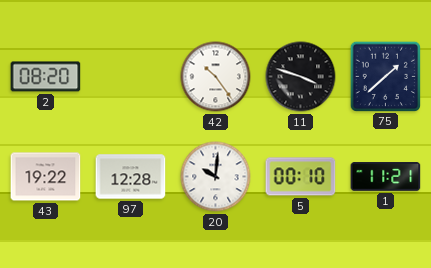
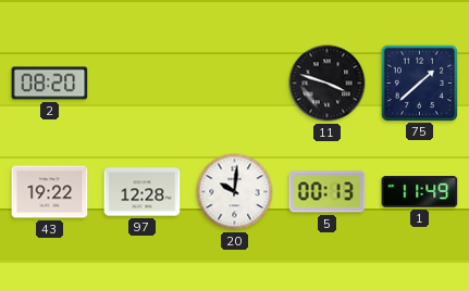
42: 10:24 -> none (216, 77)
5: 00:10 -> 00:13 (328, 192)
1: 11:21 -> 11:49 (420, 192)
